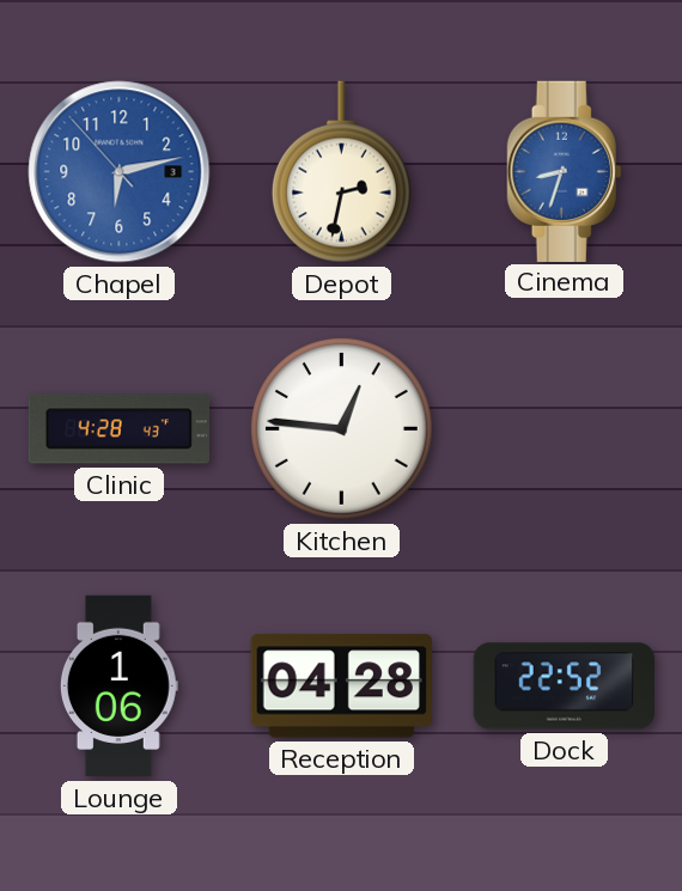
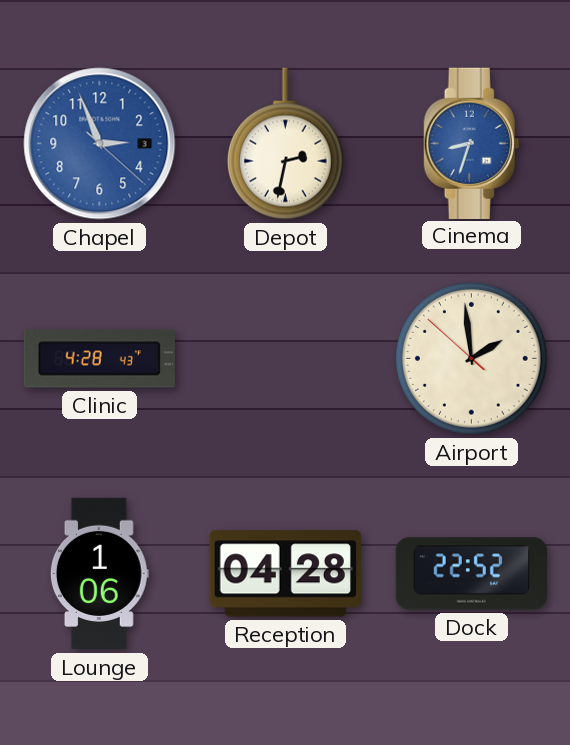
Chapel: 6:12 -> 2:56 (100, 144)
Kitchen: 12:46 -> none (341, 428)
Airport: none -> 1:58 (471, 358)
